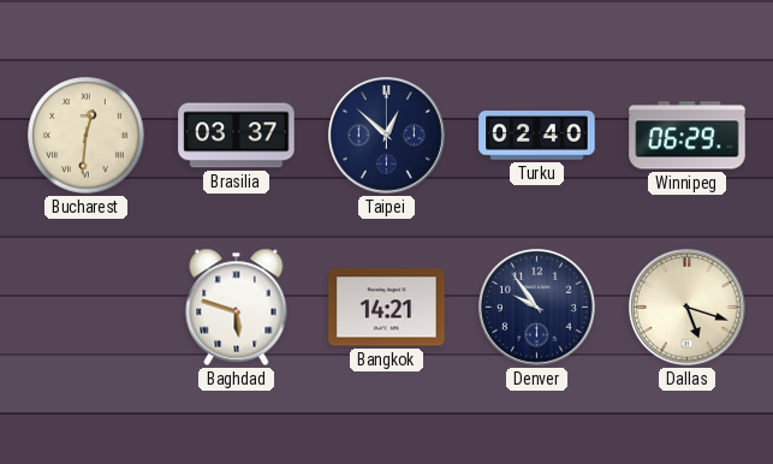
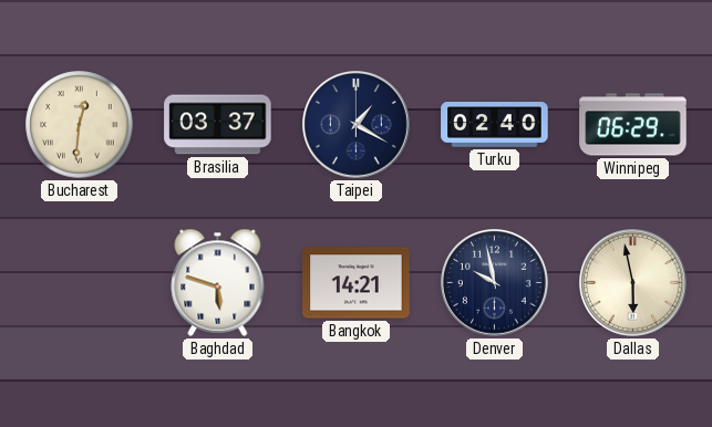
Taipei: 12:52 -> 1:20 (357, 125)
Denver: 9:54 -> 9:58 (495, 283)
Dallas: 5:18 -> 5:58 (633, 283)
